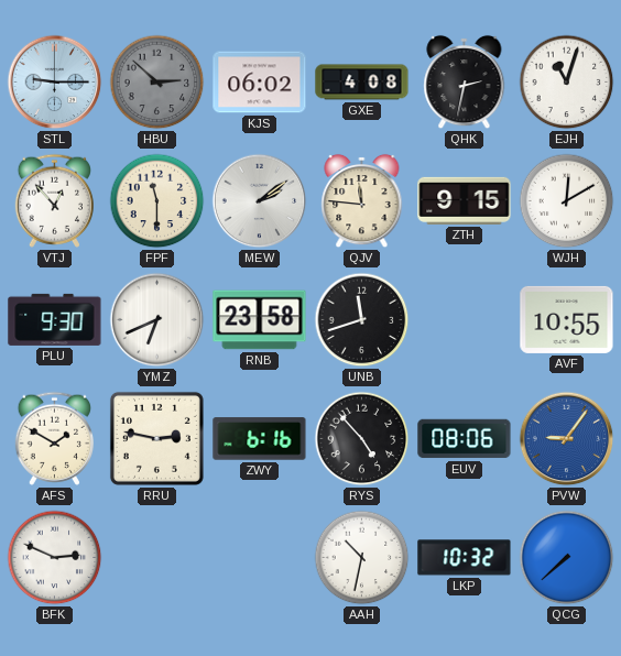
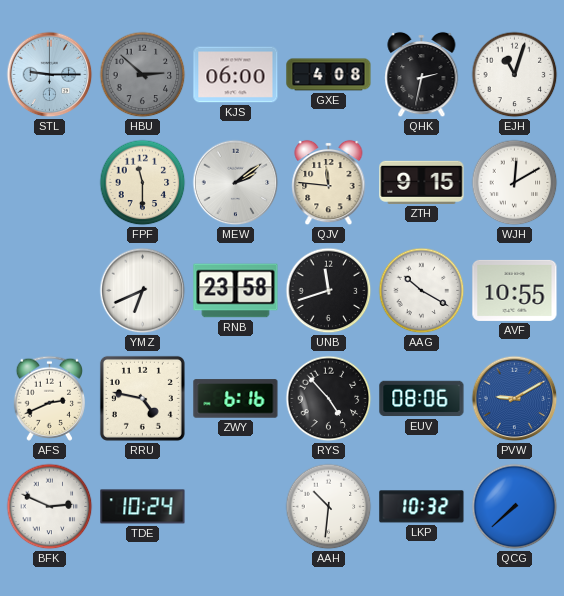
KJS: 06:02 -> 06:00 (236, 75)
VTJ: 12:53 -> none (54, 200)
PLU: 9:30 -> none (55, 319)
AAG: none -> 10:20 (422, 291)
AFS: 1:50 -> 2:41 (49, 398)
RRU: 2:47 -> 4:47 (142, 398)
PVW: 9:06 -> 9:10 (515, 399)
TDE: none -> 10:24 (143, 507)
AAH: 10:32 -> 10:31 (329, 507)
